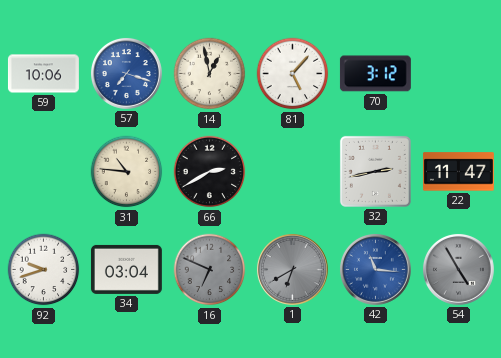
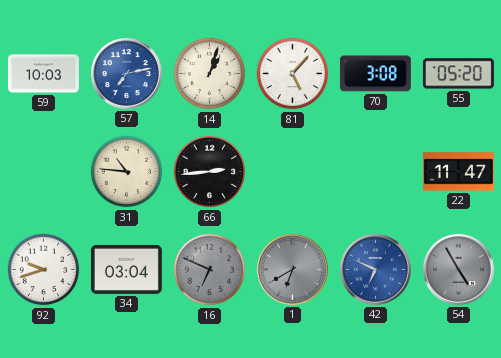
59: 10:06 -> 10:03 (43, 74)
57: 7:18 -> 7:13 (126, 73)
14: 12:58 -> 1:03 (210, 74)
70: 3:12 -> 3:08 (375, 74)
55: none -> 05:20 (458, 74)
66: 2:40 -> 2:44 (210, 172)
32: 2:43 -> none (375, 171)
42: 11:16 -> 6:49 (375, 269)
